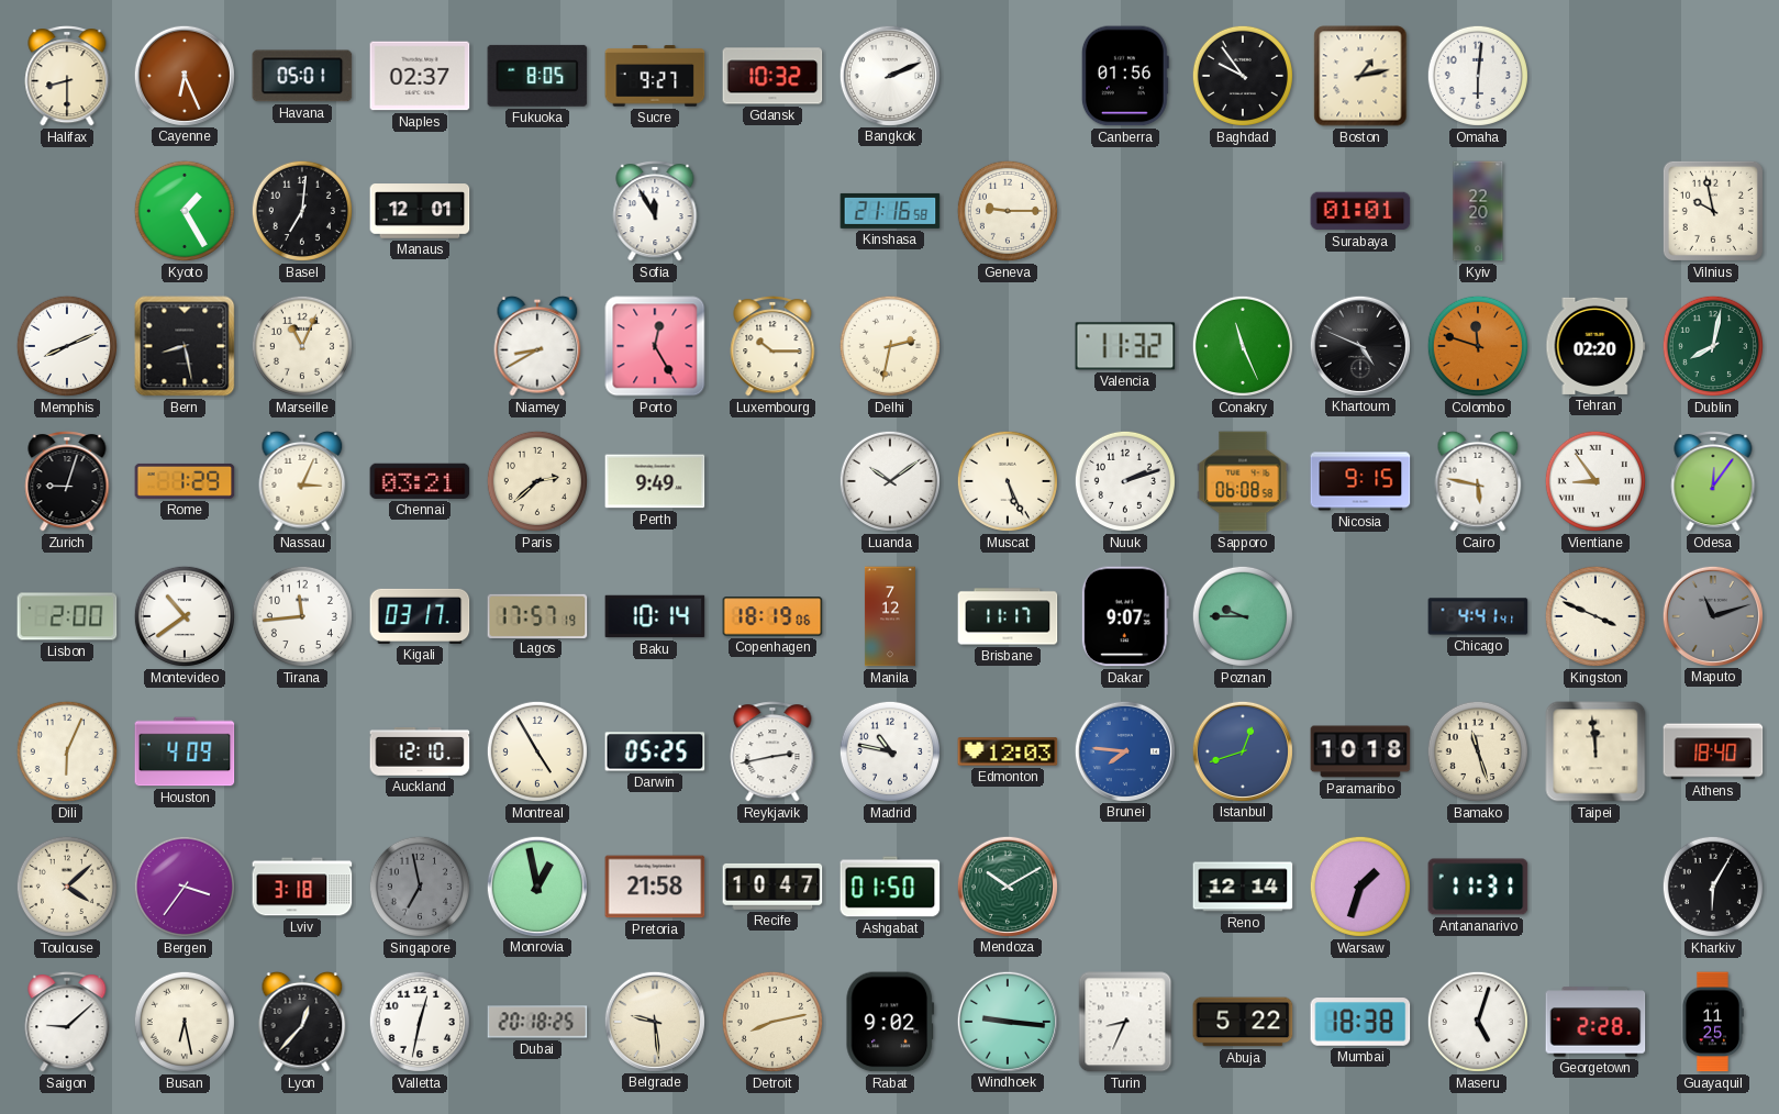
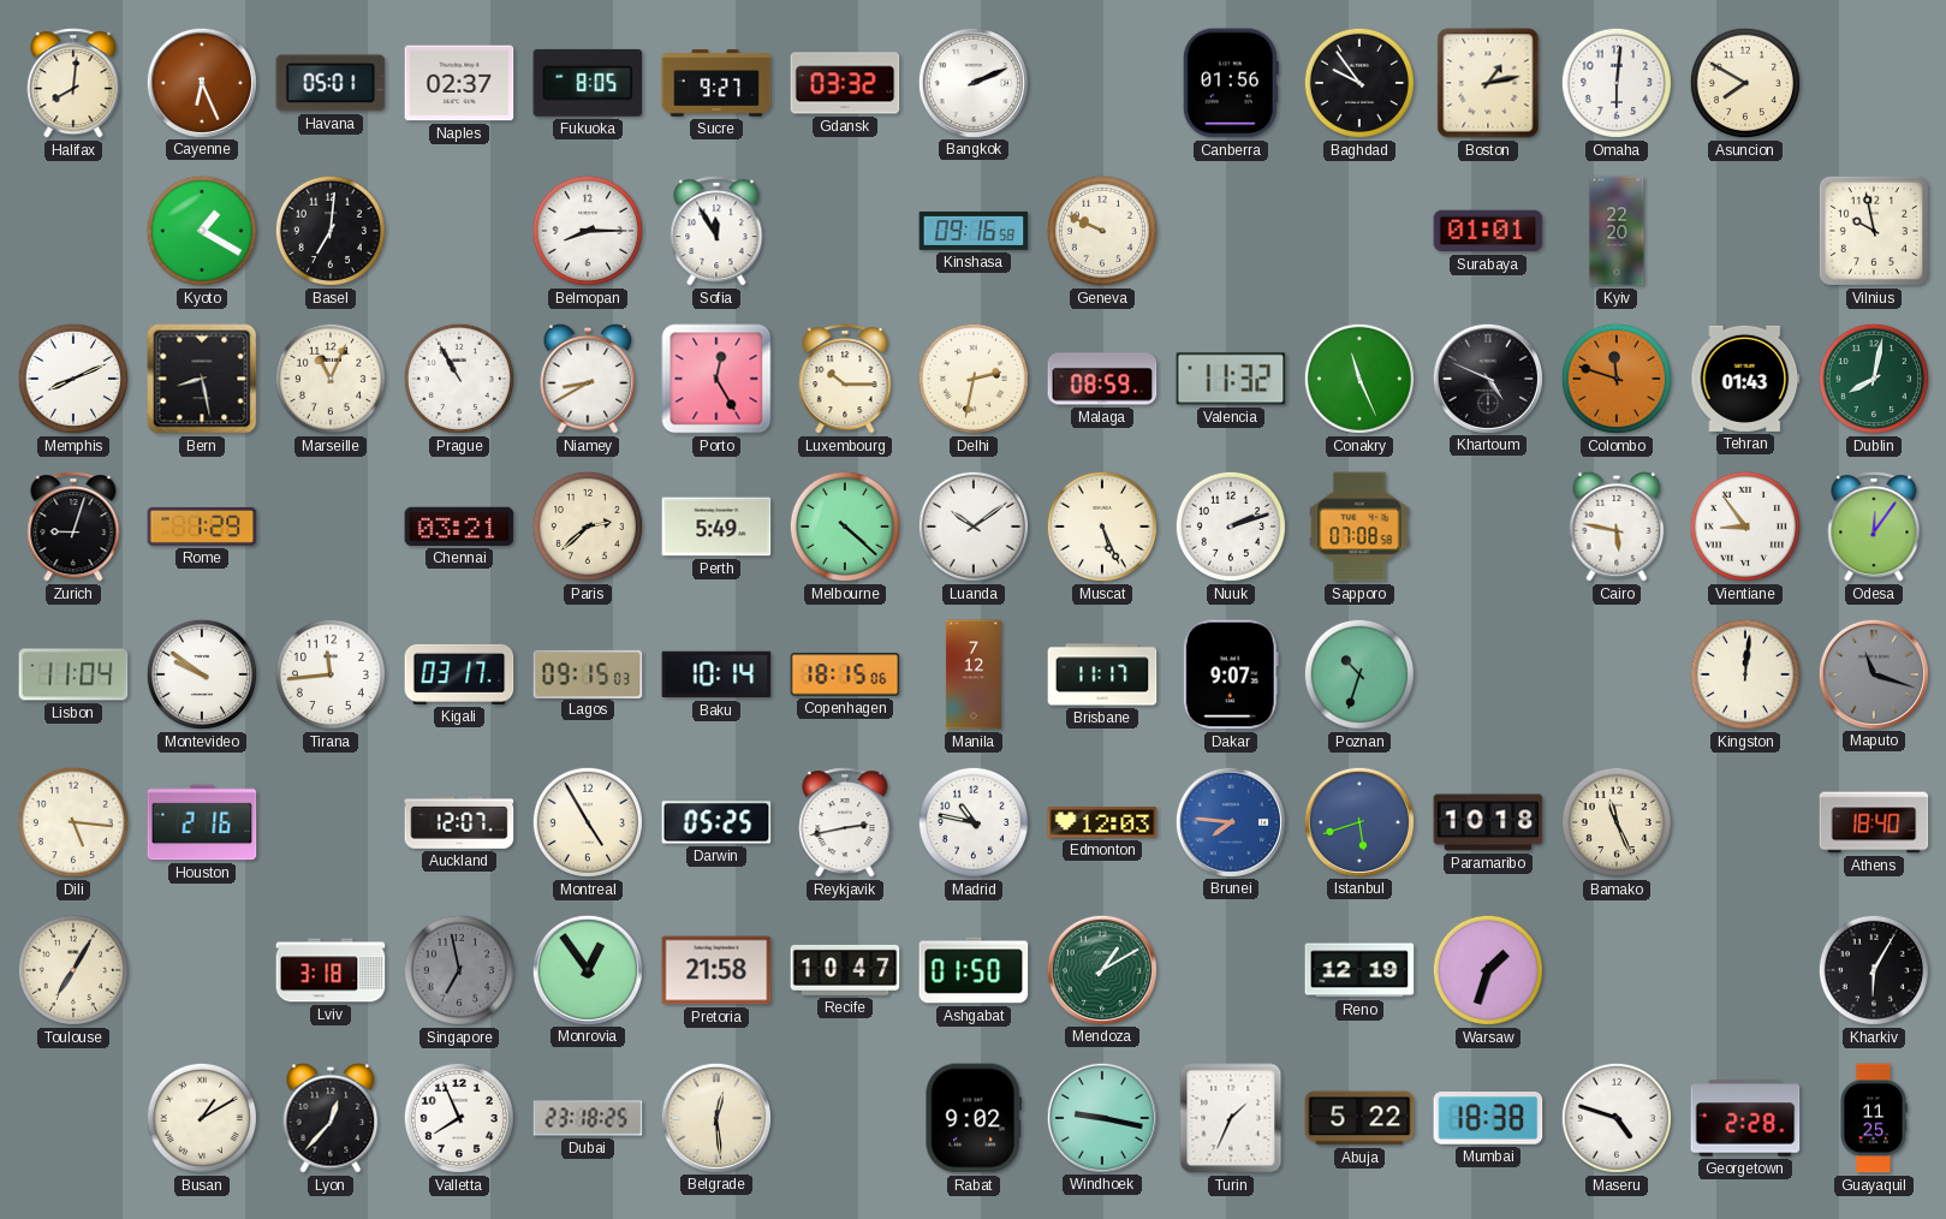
Halifax: 8:30 -> 8:01 (73, 83)
Gdansk: 10:32 -> 03:32 (845, 83)
Asuncion: none -> 7:50 (1745, 83)
Kyoto: 1:25 -> 1:20 (202, 231)
Manaus: 12:01 -> none (420, 211)
Belmopan: none -> 8:15 (588, 231)
Kinshasa: 21:16 -> 09:16 (974, 231)
Geneva: 9:15 -> 9:49 (1102, 231)
Prague: none -> 10:55 (459, 379)
Malaga: none -> 08:59 (1102, 379)
Tehran: 02:20 -> 01:43 (1745, 379)
Nassau: 3:04 -> none (302, 481)
Perth: 9:49 -> 5:49 (716, 527)
Melbourne: none -> 4:22 (845, 527)
Sapporo: 06:08 -> 07:08 (1359, 527)
Nicosia: 9:15 -> none (1360, 481)
Lisbon: 2:00 -> 11:04 (73, 674)
Montevideo: 10:39 -> 9:51 (202, 674)
Lagos: 17:57 -> 09:15 (588, 673)
Copenhagen: 18:19 -> 18:15 (845, 674)
Poznan: 9:45 -> 10:33 (1359, 674)
Chicago: 4:41 -> none (1478, 616)
Kingston: 3:49 -> 12:01 (1745, 674)
Maputo: 11:12 -> 11:18 (1874, 673)
Dili: 6:04 -> 5:16 (73, 822)
Houston: 4:09 -> 2:16 (202, 822)
Auckland: 12:10 -> 12:07 (459, 822)
Istanbul: 12:42 -> 5:42 (1359, 821)
Bamako: 11:27 -> 11:26 (1617, 822)
Taipei: 11:59 -> none (1595, 751)
Toulouse: 4:08 -> 7:05 (73, 970)
Bergen: 3:36 -> none (185, 887)
Monrovia: 12:58 -> 12:54 (588, 969)
Mendoza: 10:10 -> 1:10 (1102, 969)
Reno: 12:14 -> 12:19 (1359, 970)
Antananarivo: 11:31 -> none (1478, 887)
Saigon: 9:08 -> none (67, 1022)
Busan: 6:28 -> 1:10 (202, 1118)
Valletta: 12:32 -> 7:56 (459, 1118)
Dubai: 20:18 -> 23:18 (588, 1118)
Belgrade: 9:29 -> 12:29 (716, 1117)
Detroit: 8:13 -> none (772, 1022)
Windhoek: 9:16 -> 9:17 (1102, 1117)
Turin: 8:34 -> 1:34 (1231, 1118)
Maseru: 5:03 -> 4:48 (1617, 1118)
